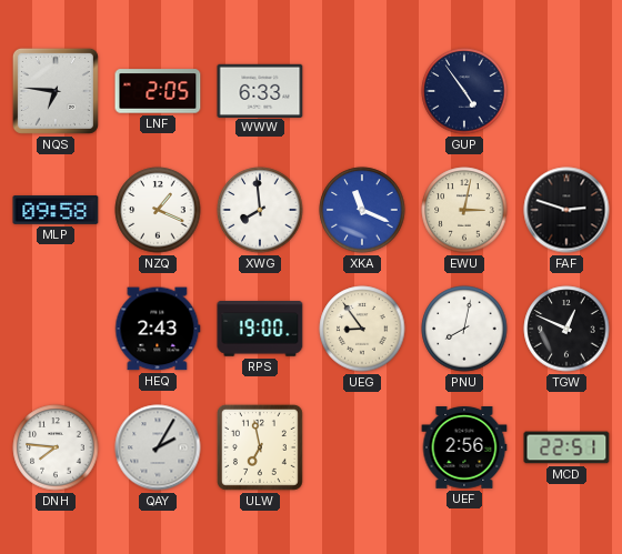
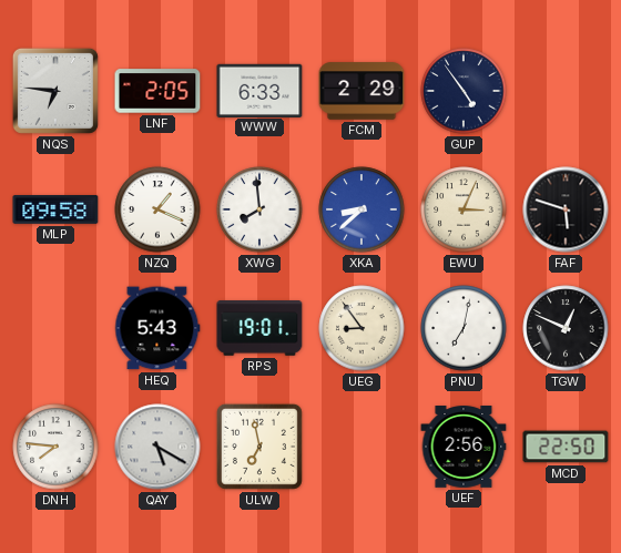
FCM: none -> 2:29 (362, 91)
XKA: 11:19 -> 8:38 (362, 209)
EWU: 3:02 -> 3:04 (464, 209)
FAF: 2:48 -> 5:48 (566, 209)
HEQ: 2:43 -> 5:43 (157, 328)
RPS: 19:00 -> 19:01 (259, 329)
PNU: 8:02 -> 7:02 (464, 328)
QAY: 2:05 -> 5:20 (157, 447)
MCD: 22:51 -> 22:50 (566, 447)
